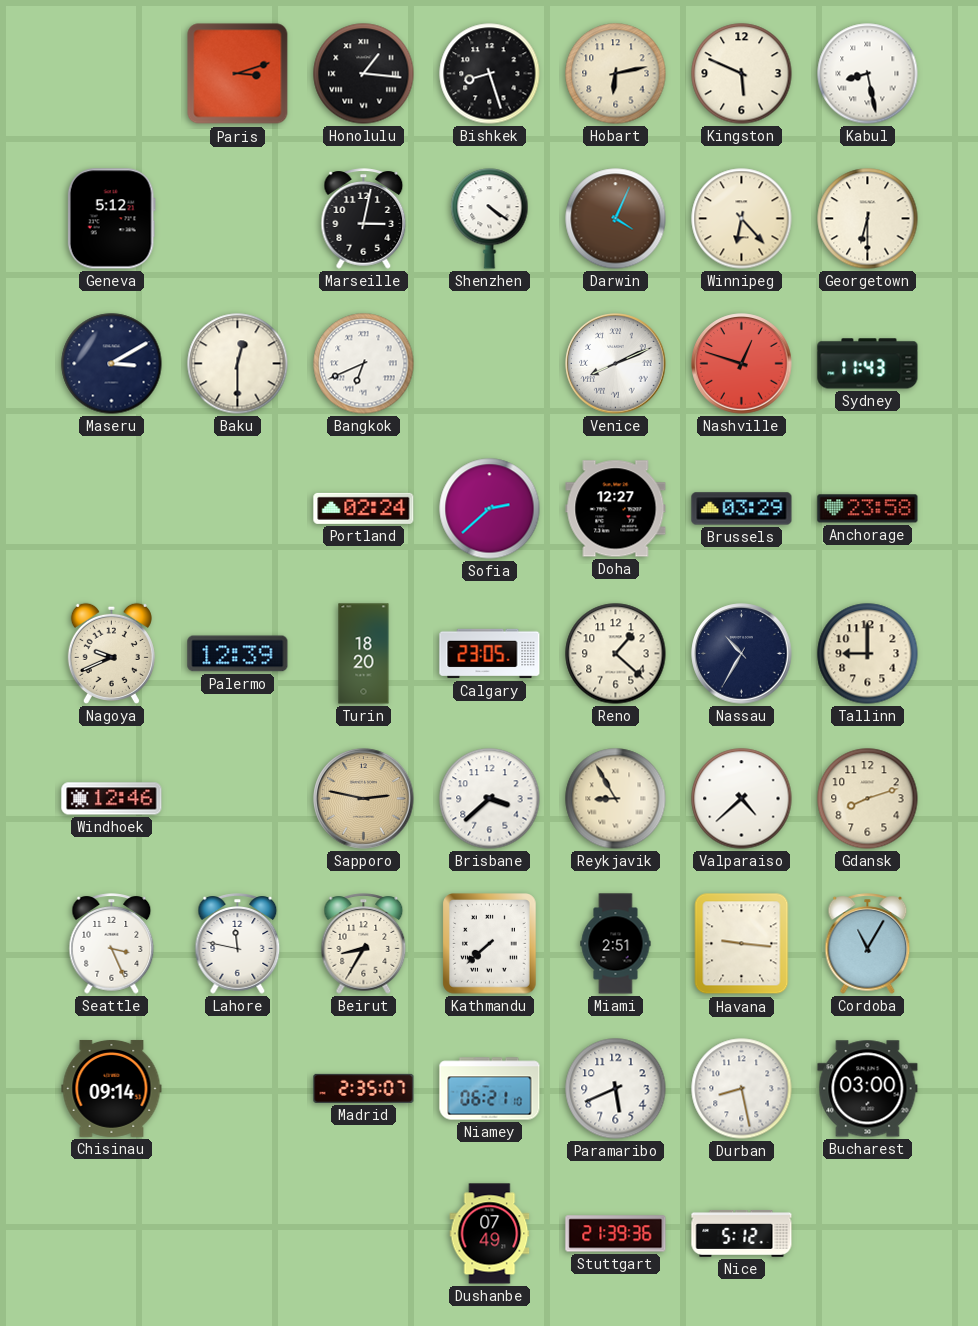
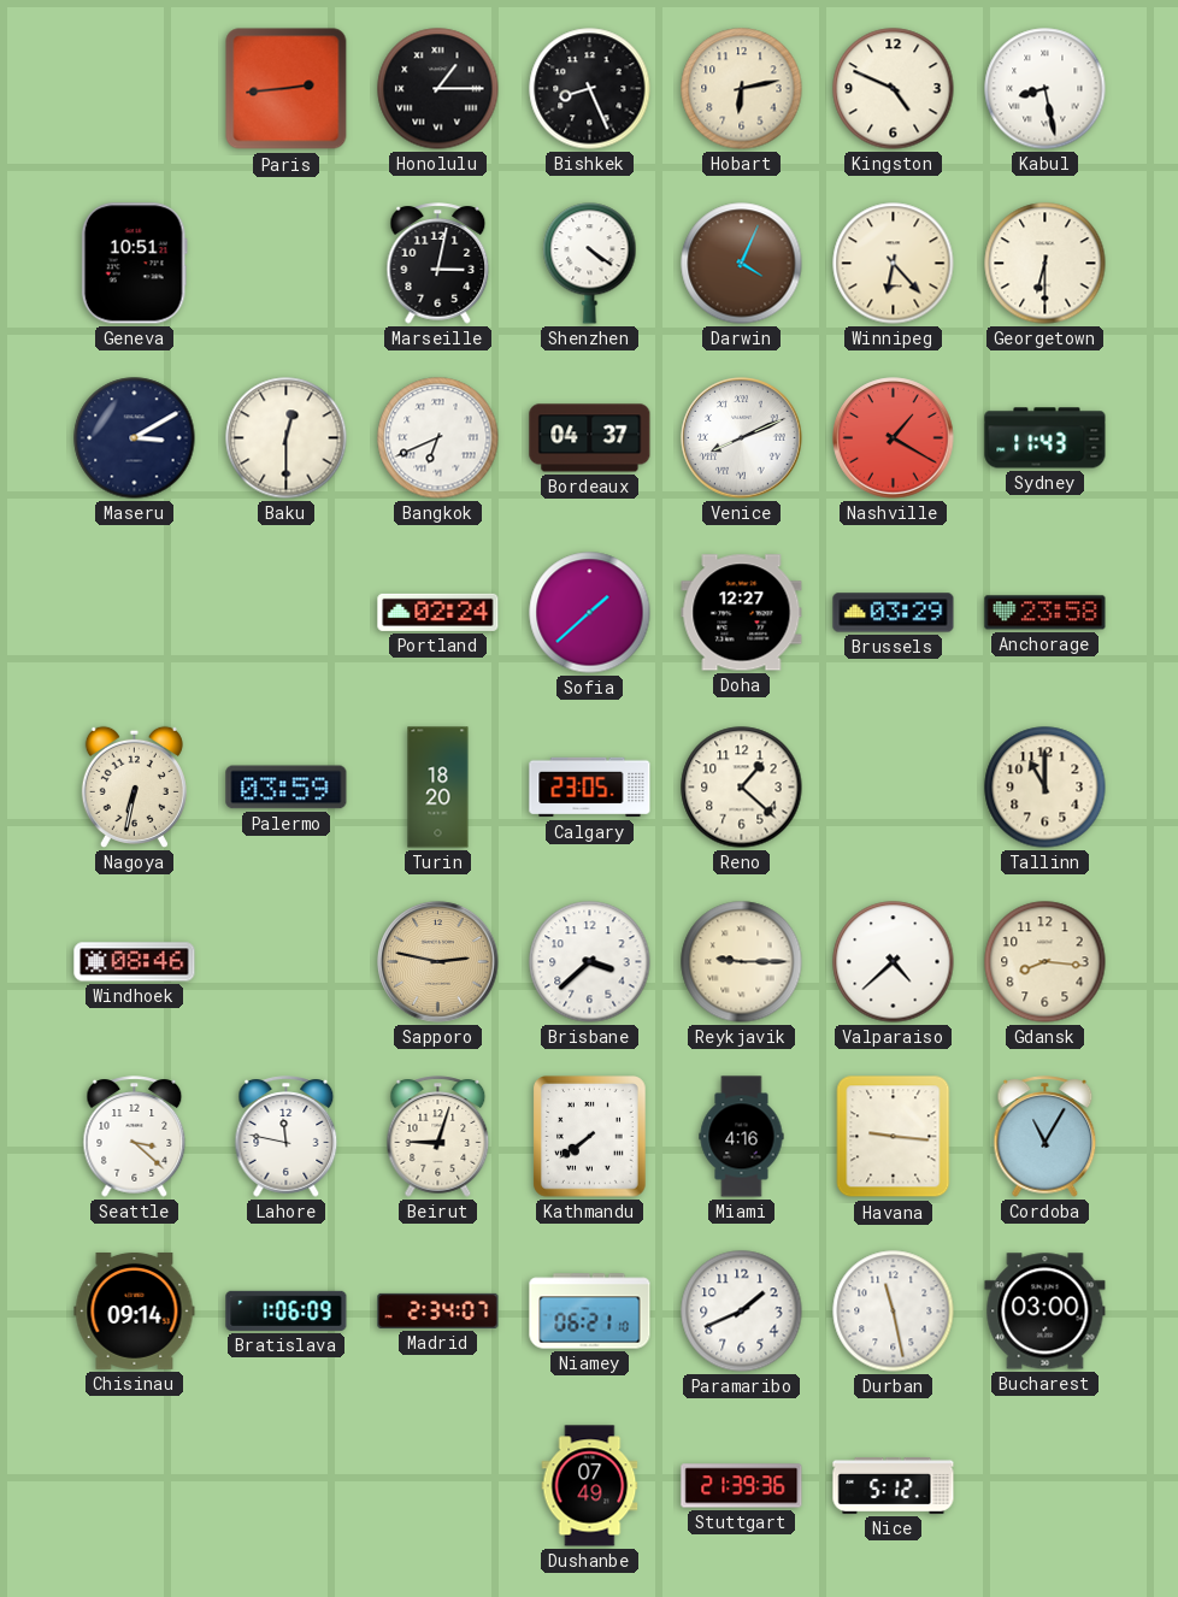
Paris: 3:12 -> 2:44 (287, 89)
Honolulu: 1:16 -> 1:15 (438, 89)
Bishkek: 8:27 -> 8:26 (590, 89)
Kingston: 5:49 -> 4:49 (894, 89)
Geneva: 5:12 -> 10:51 (134, 264)
Bordeaux: none -> 04:37 (590, 438)
Nashville: 12:48 -> 1:20 (894, 438)
Sofia: 2:38 -> 1:38 (590, 613)
Nagoya: 9:41 -> 6:32 (134, 786)
Palermo: 12:39 -> 03:59 (287, 788)
Nassau: 10:35 -> none (742, 654)
Tallinn: 9:00 -> 11:00 (1046, 788)
Windhoek: 12:46 -> 08:46 (135, 962)
Reykjavik: 8:55 -> 9:15 (742, 962)
Gdansk: 8:12 -> 8:16 (1046, 962)
Seattle: 3:26 -> 3:22 (135, 1137)
Beirut: 8:35 -> 9:03 (438, 1137)
Kathmandu: 7:38 -> 7:39 (590, 1137)
Miami: 2:51 -> 4:16 (742, 1137)
Bratislava: none -> 1:06 (287, 1310)
Madrid: 2:35 -> 2:34 (438, 1310)
Paramaribo: 5:41 -> 1:41 (742, 1312)
Durban: 8:28 -> 11:28 (894, 1312)
